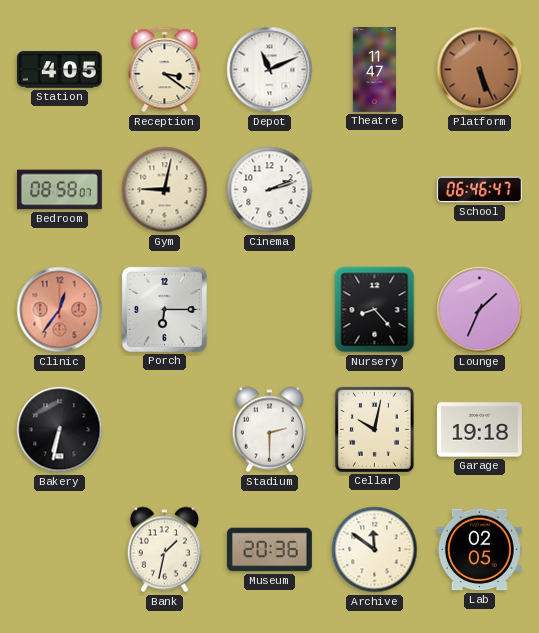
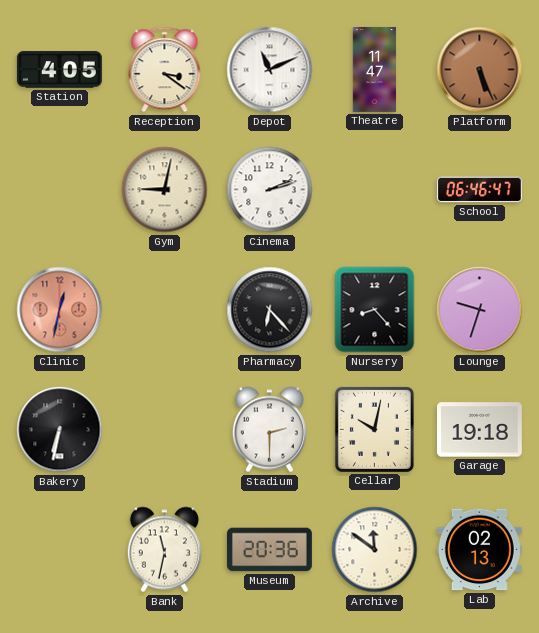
Bedroom: 08:58 -> none (59, 190)
Clinic: 12:36 -> 12:32 (60, 310)
Porch: 6:15 -> none (164, 309)
Pharmacy: none -> 6:23 (270, 310)
Lounge: 1:34 -> 9:33 (480, 310)
Bank: 1:32 -> 11:32 (164, 550)
Lab: 02:05 -> 02:13 (479, 550)
